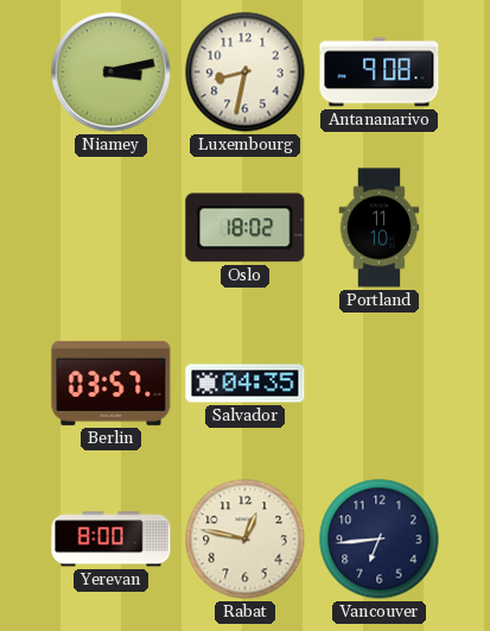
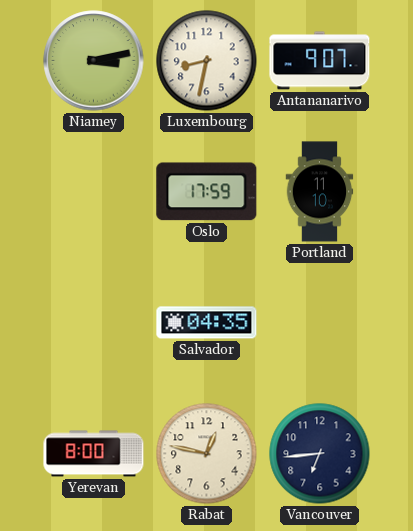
Antananarivo: 9:08 -> 9:07 (320, 61)
Oslo: 18:02 -> 17:59 (207, 192)
Berlin: 03:57 -> none (112, 383)
